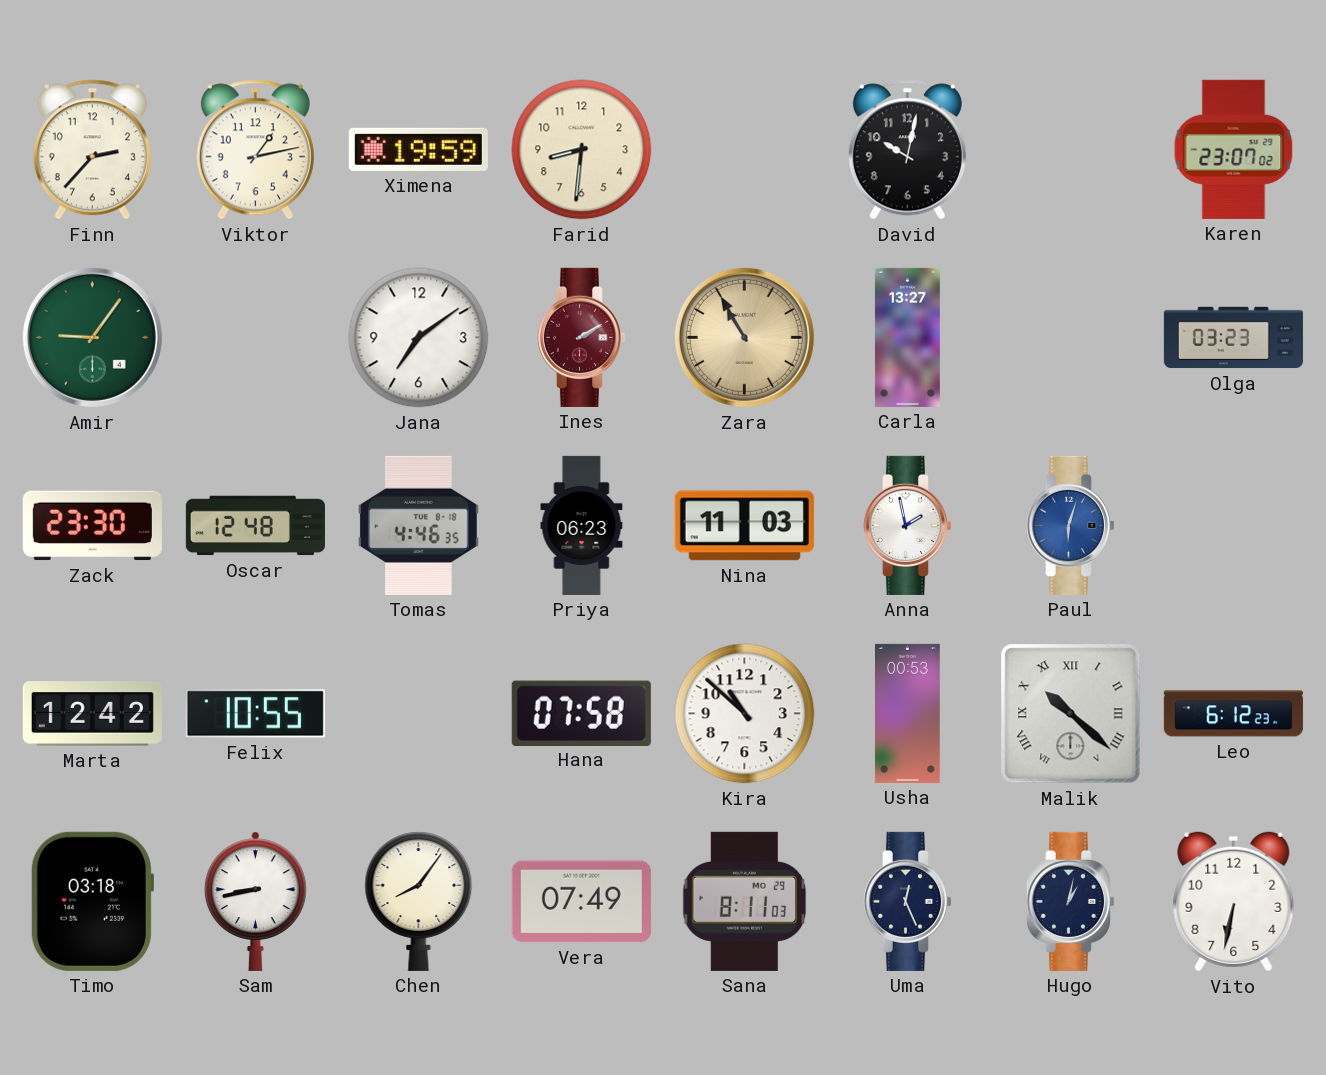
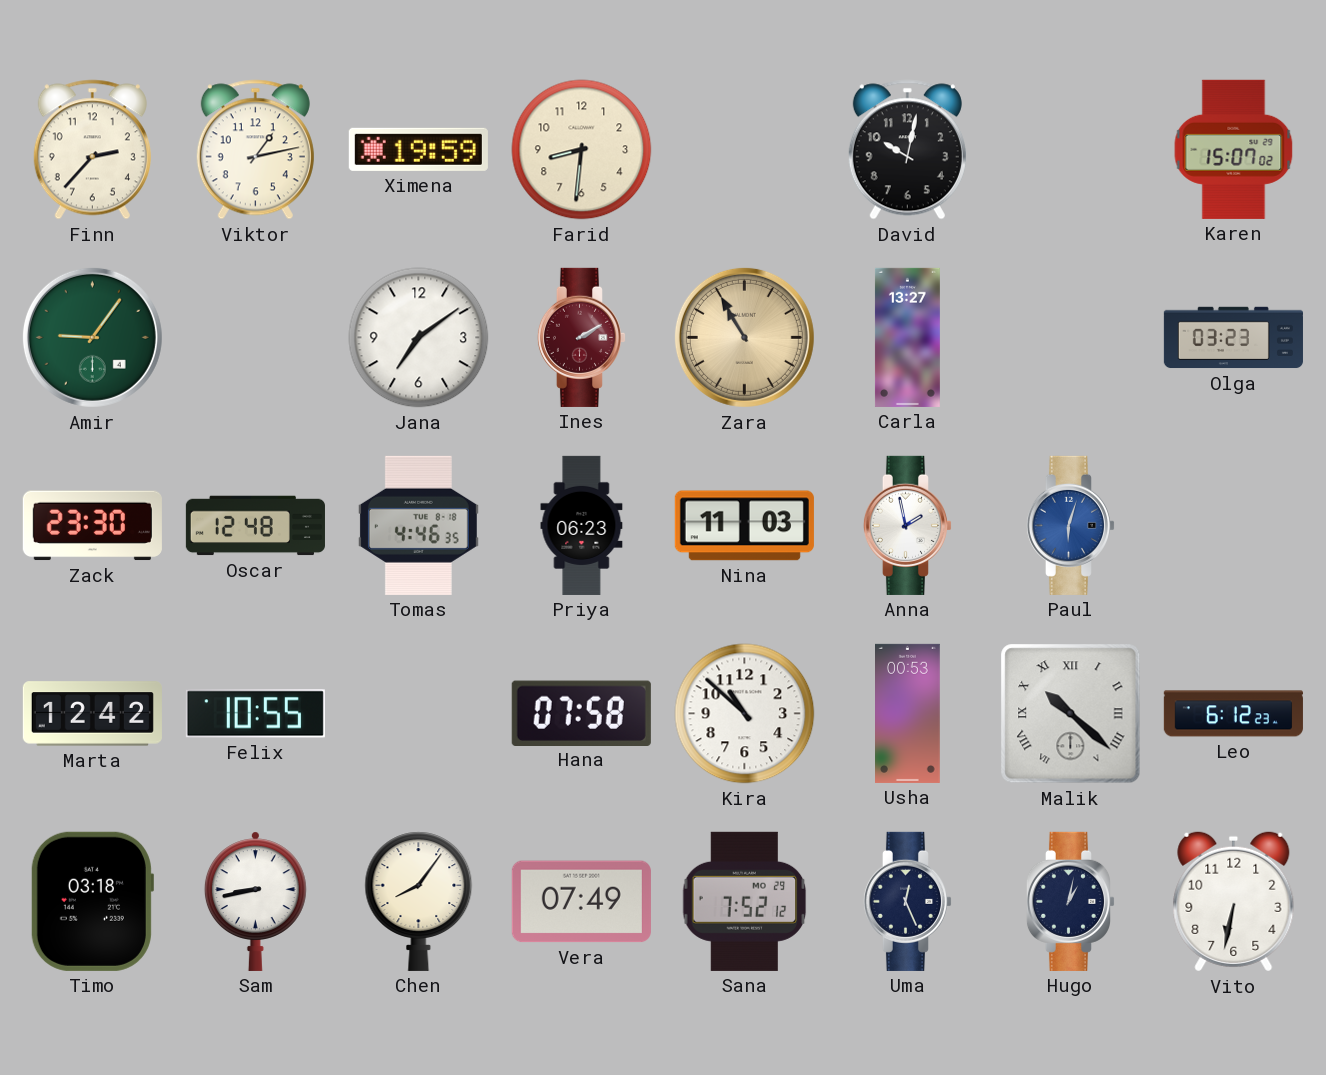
Karen: 23:07 -> 15:07 (1234, 149)
Sana: 8:11 -> 7:52 (745, 901)
